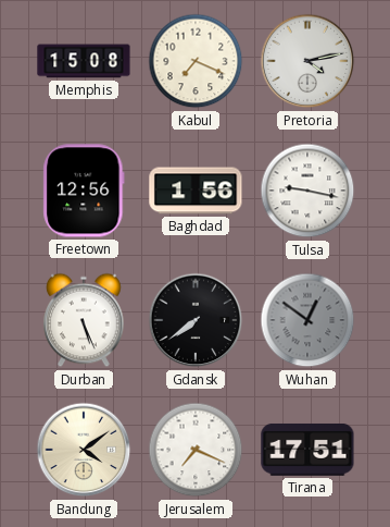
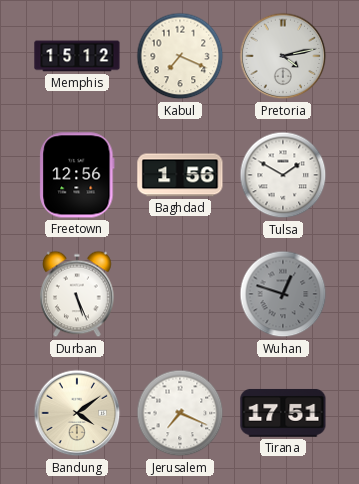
Memphis: 15:08 -> 15:12 (77, 56)
Tulsa: 9:17 -> 1:50 (283, 175)
Gdansk: 7:39 -> none (196, 320)
Wuhan: 12:51 -> 12:48 (283, 294)
